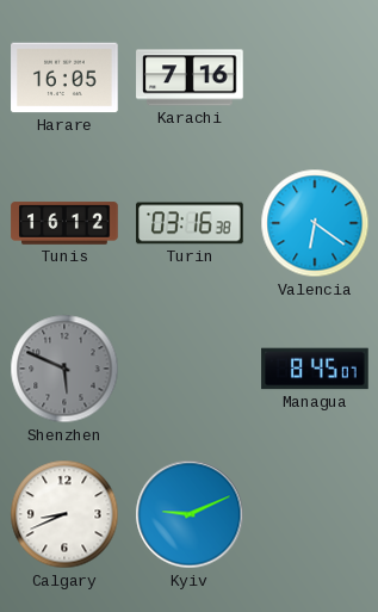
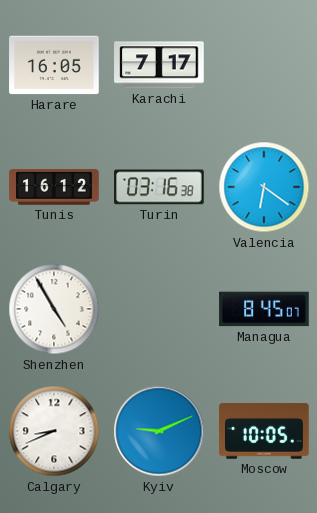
Karachi: 7:16 -> 7:17 (159, 65)
Shenzhen: 5:49 -> 4:55 (54, 309)
Shenzhen dial: grey -> white (54, 309)
Moscow: none -> 10:05 (264, 431)
